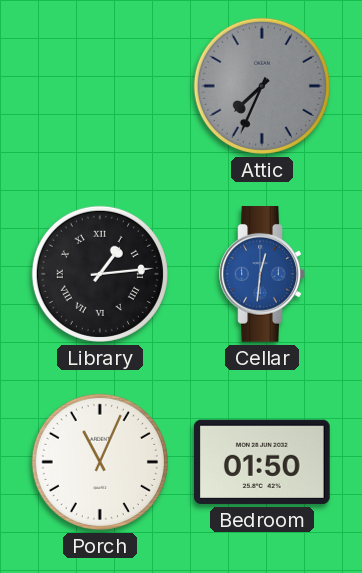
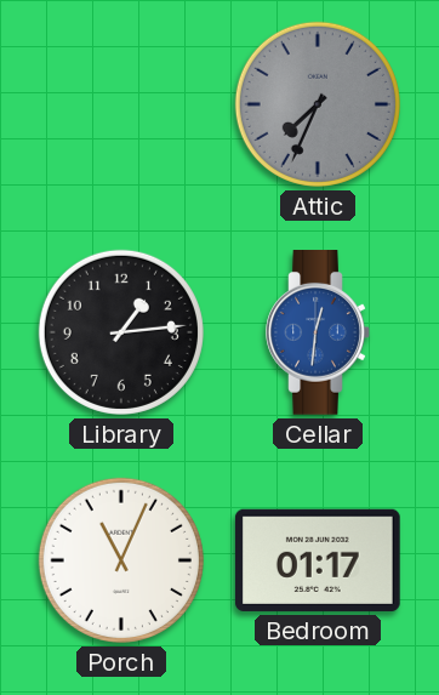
Library numerals: Roman -> Arabic (121, 332)
Bedroom: 01:50 -> 01:17 (318, 560)
